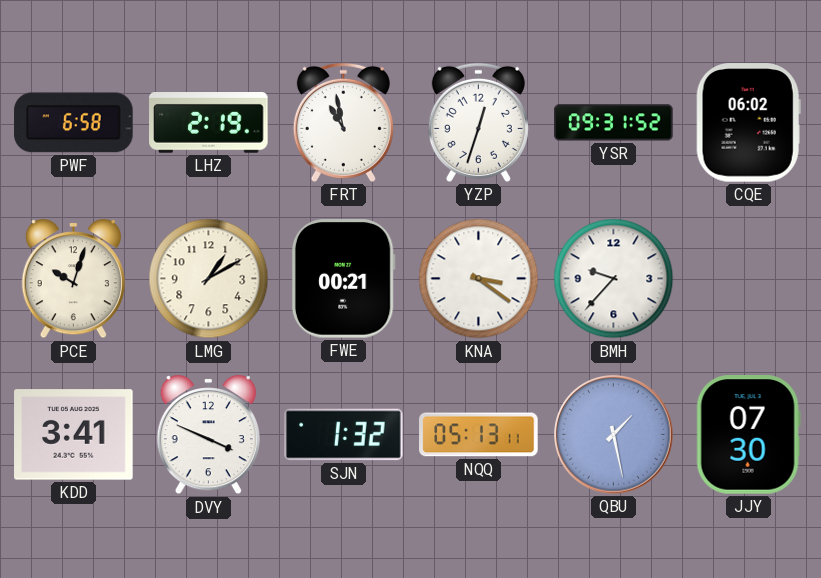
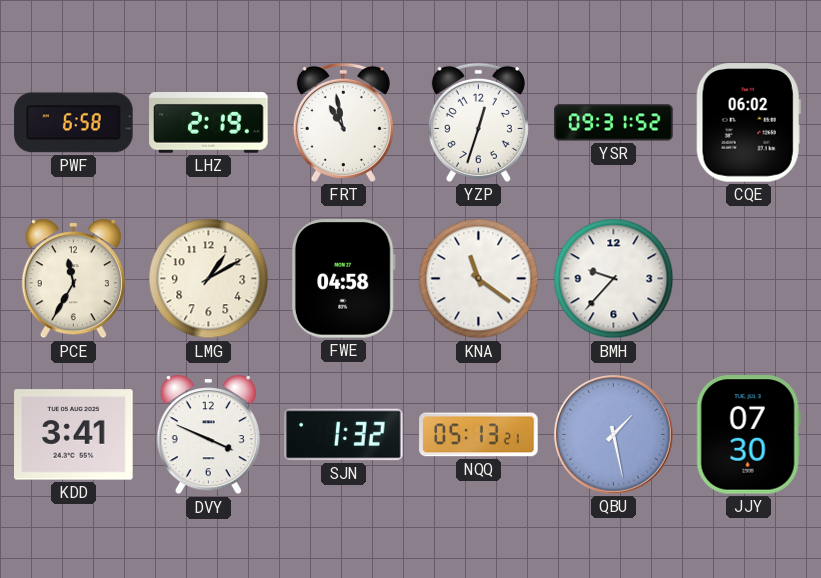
PCE: 10:03 -> 11:35 (73, 279)
FWE: 00:21 -> 04:58 (343, 279)
KNA: 3:21 -> 11:21 (479, 279)
NQQ: 05:13:11 -> 05:13:21 (479, 435)
